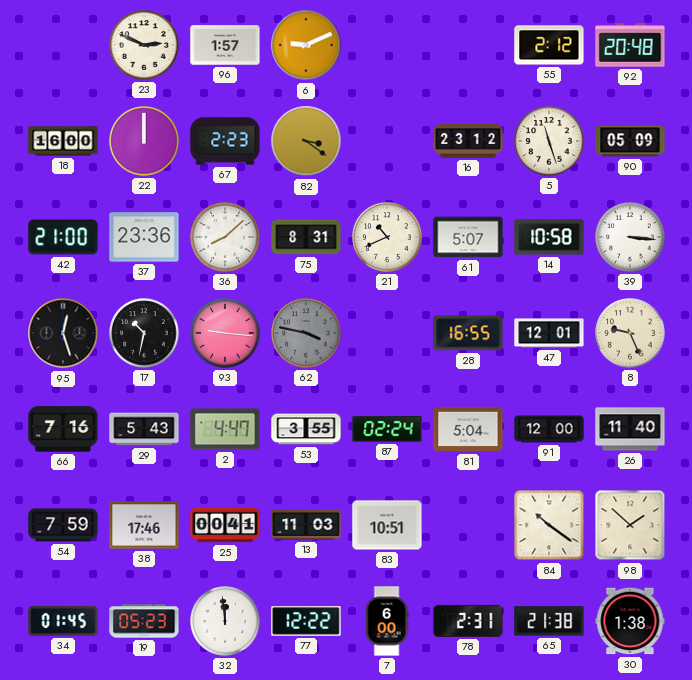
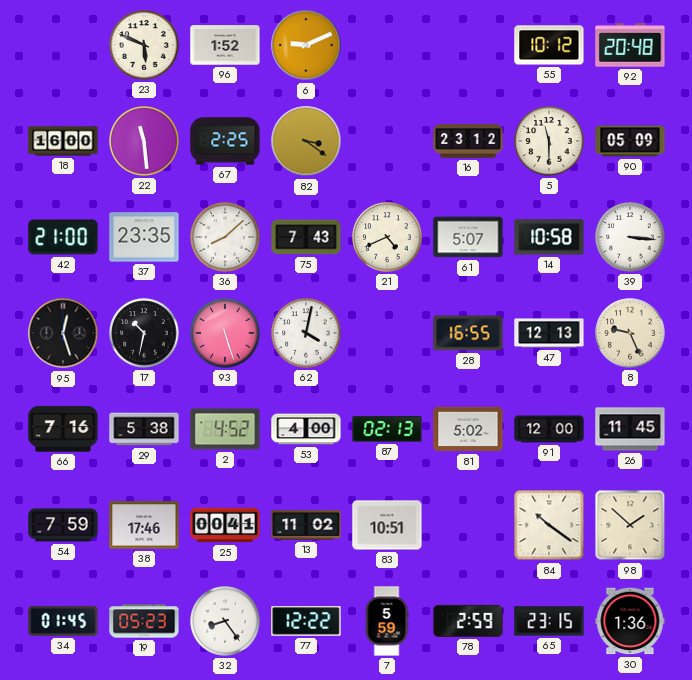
23: 2:49 -> 5:49 (144, 45)
96: 1:57 -> 1:52 (225, 45)
55: 2:12 -> 10:12 (549, 45)
22: 12:00 -> 11:29 (144, 141)
67: 2:23 -> 2:25 (225, 141)
5: 11:27 -> 11:30 (549, 141)
37: 23:36 -> 23:35 (144, 237)
75: 8:31 -> 7:43 (306, 237)
21: 10:41 -> 4:41 (387, 237)
93: 9:16 -> 5:27 (225, 333)
62: 3:47 -> 4:02 (306, 333)
62 dial: grey -> white (306, 333)
47: 12:01 -> 12:13 (549, 333)
29: 5:43 -> 5:38 (144, 429)
2: 4:47 -> 4:52 (225, 429)
53: 3:55 -> 4:00 (306, 429)
87: 02:24 -> 02:13 (387, 429)
81: 5:04 -> 5:02 (468, 429)
26: 11:40 -> 11:45 (630, 429)
13: 11:03 -> 11:02 (306, 525)
32: 11:59 -> 8:24 (225, 621)
7: 6:00 -> 5:59 (387, 621)
78: 2:31 -> 2:59 (468, 621)
65: 21:38 -> 23:15 (549, 621)
30: 1:38 -> 1:36 (630, 621)
